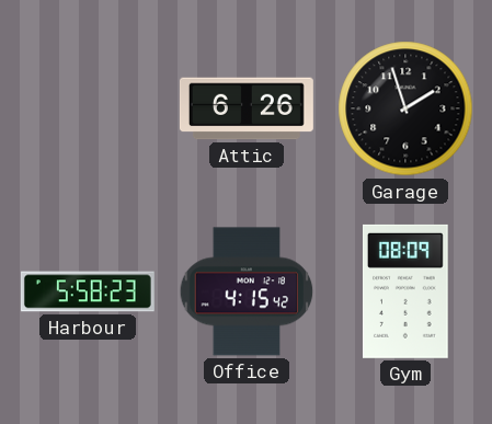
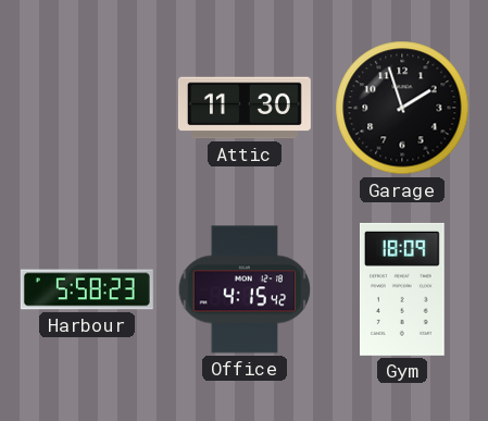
Attic: 6:26 -> 11:30 (245, 108)
Gym: 08:09 -> 18:09 (403, 289)
